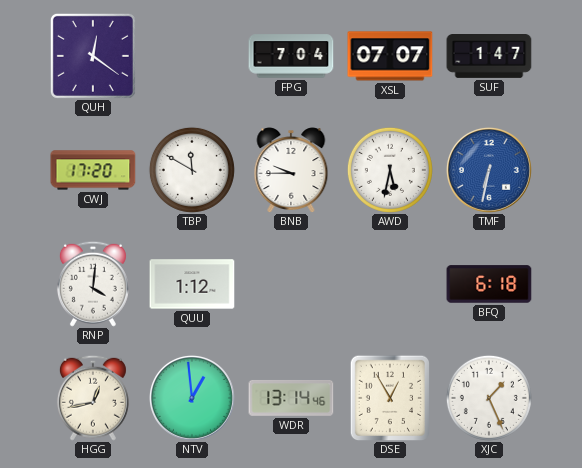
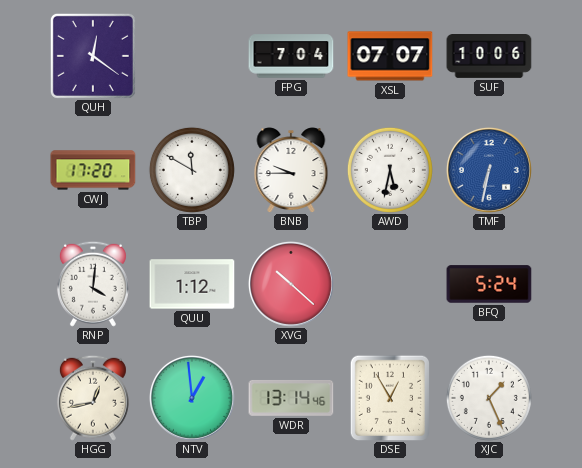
SUF: 1:47 -> 10:06 (489, 57)
XVG: none -> 10:22 (291, 284)
BFQ: 6:18 -> 5:24 (489, 284)
